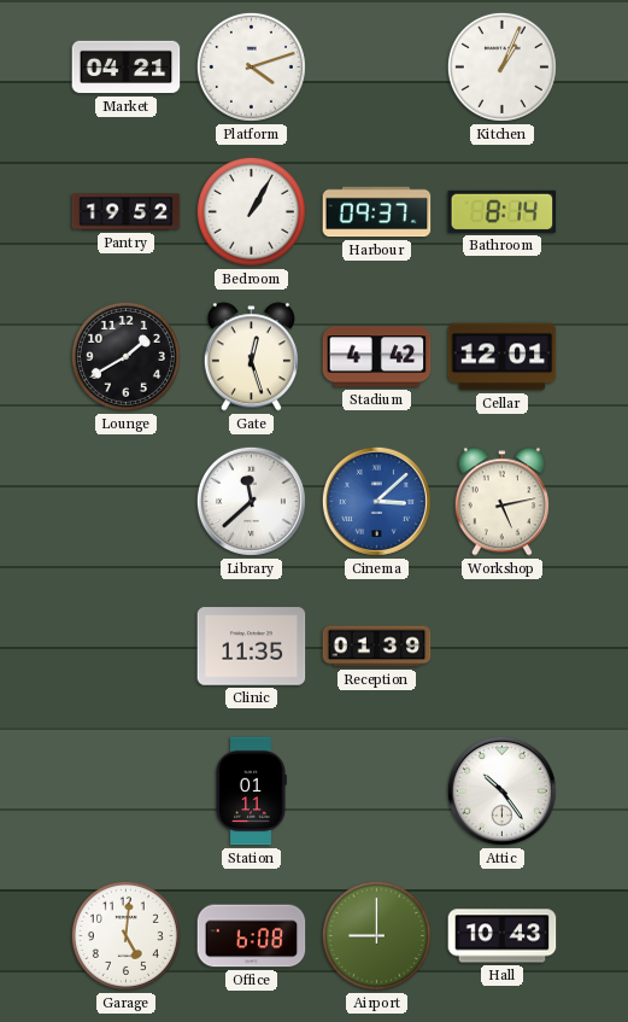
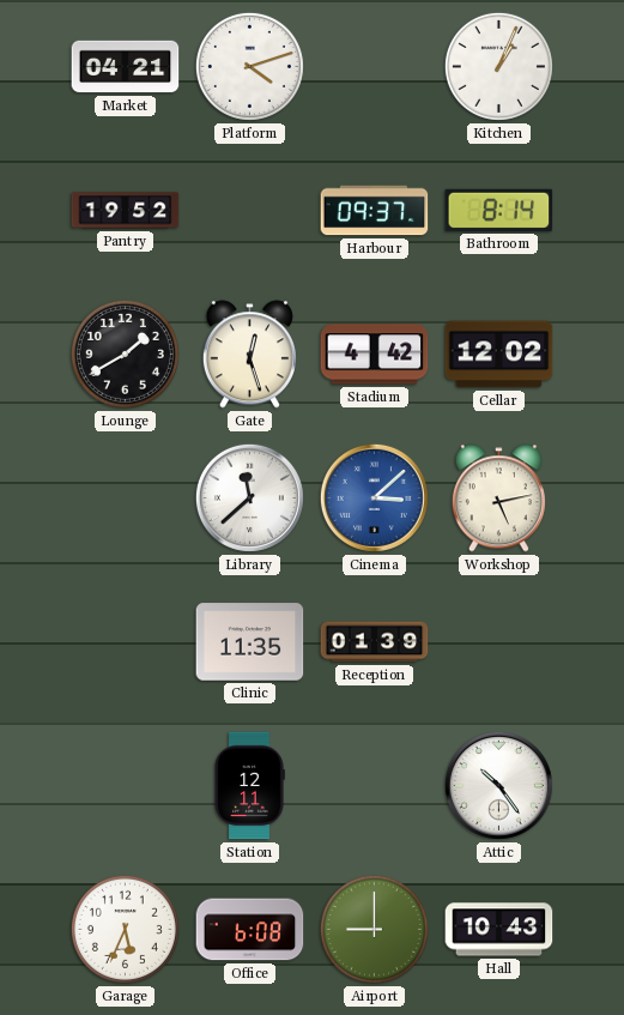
Bedroom: 1:05 -> none (251, 211)
Cellar: 12:01 -> 12:02 (499, 355)
Station: 01:11 -> 12:11 (249, 786)
Garage: 5:01 -> 5:34 (125, 929)
